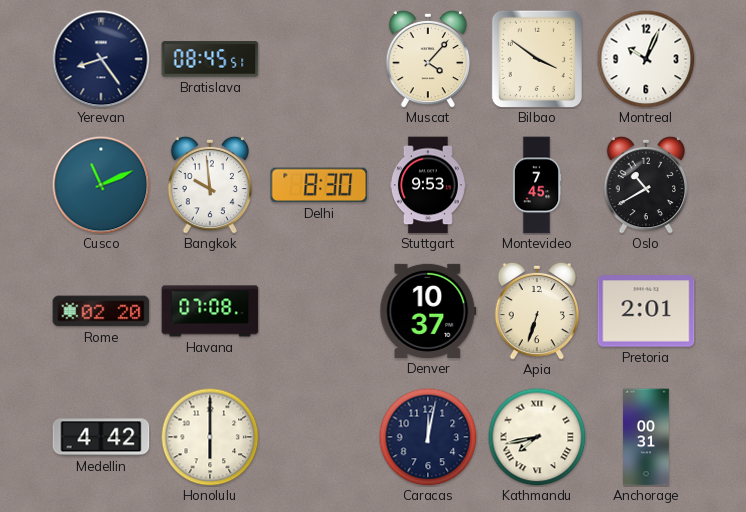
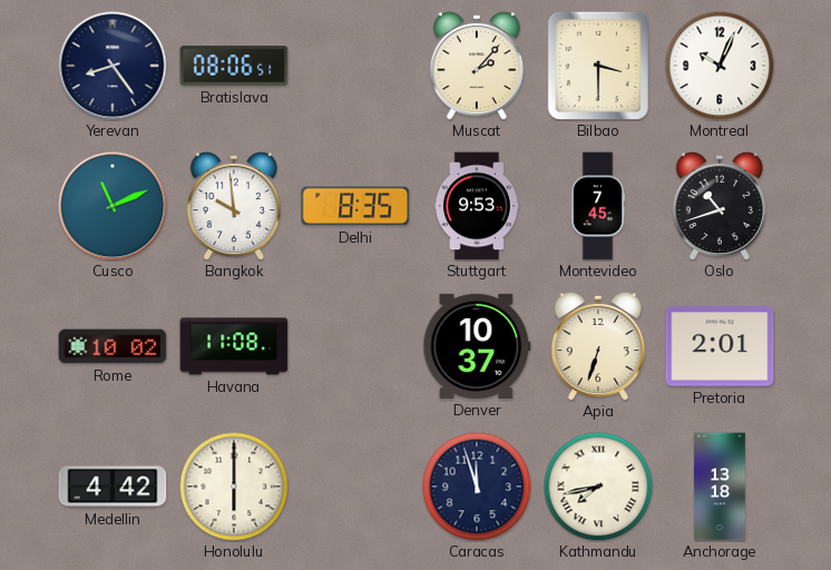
Bratislava: 08:45 -> 08:06 (234, 66)
Muscat: 4:07 -> 2:07 (476, 66)
Bilbao: 3:51 -> 3:30 (598, 65)
Delhi: 8:30 -> 8:35 (355, 206)
Oslo: 10:40 -> 10:42 (718, 206)
Rome: 02:20 -> 10:02 (113, 346)
Havana: 07:08 -> 11:08 (234, 346)
Caracas: 12:02 -> 11:57 (477, 487)
Anchorage: 00:31 -> 13:18 (720, 487)
